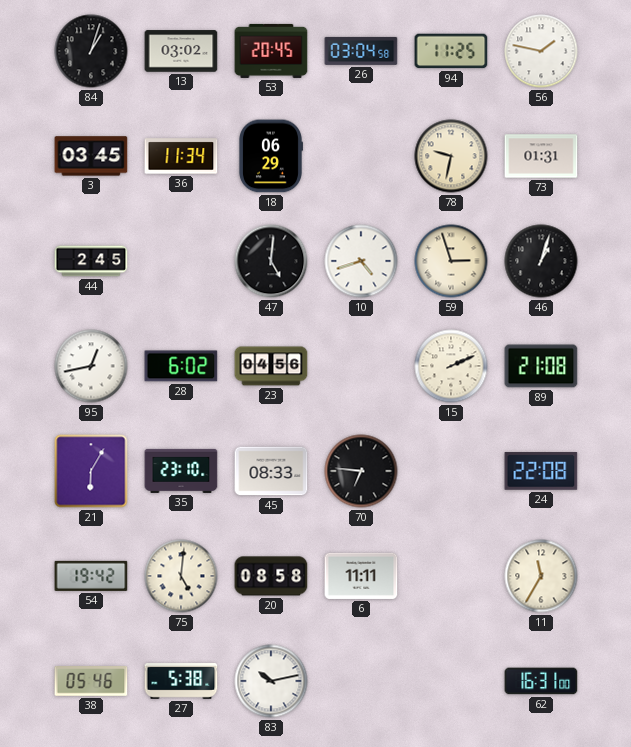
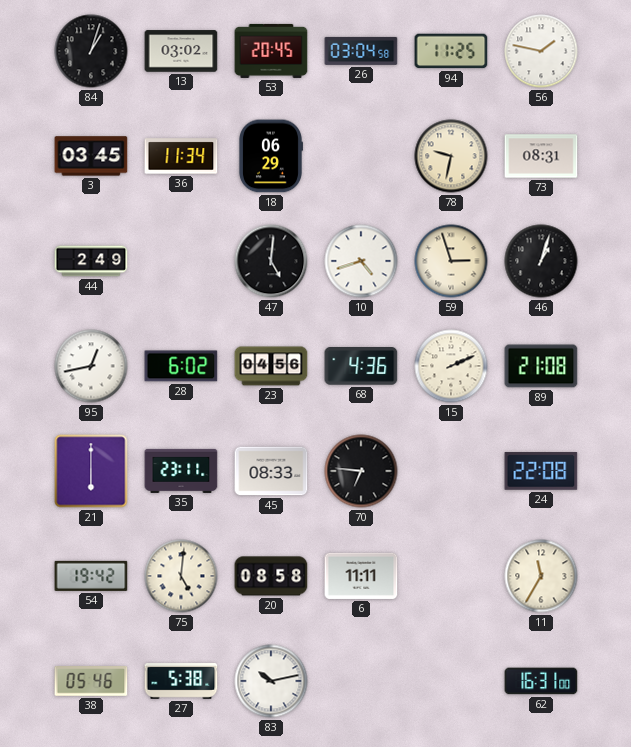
73: 01:31 -> 08:31 (541, 156)
44: 2:45 -> 2:49 (91, 261)
68: none -> 4:36 (361, 366)
21: 6:05 -> 6:00 (91, 471)
35: 23:10 -> 23:11 (181, 471)
